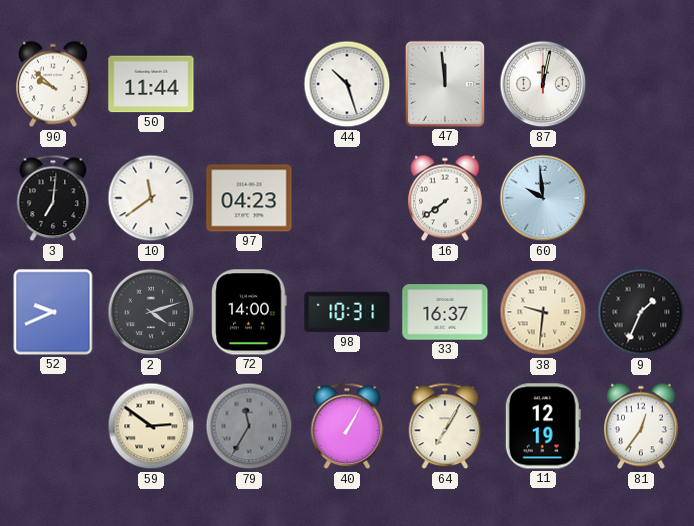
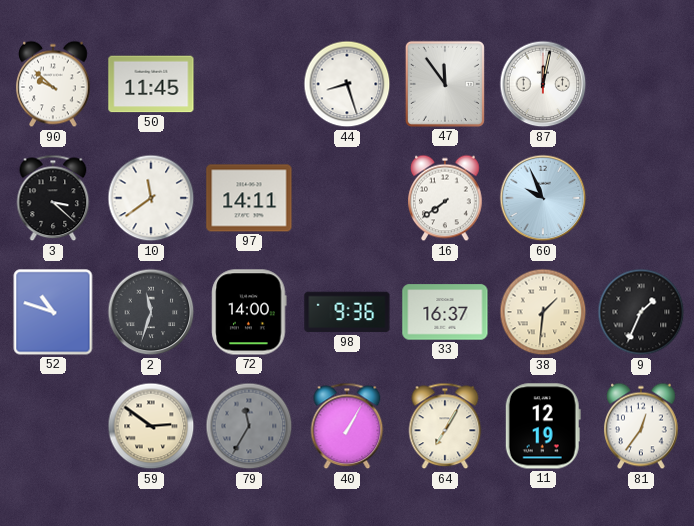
50: 11:44 -> 11:45 (151, 84)
44: 10:27 -> 8:27 (347, 84)
47: 11:59 -> 11:54 (445, 84)
3: 7:01 -> 3:22 (53, 198)
97: 04:23 -> 14:11 (249, 198)
60: 9:59 -> 9:56 (543, 198)
52: 9:41 -> 10:48 (53, 312)
2: 4:12 -> 11:33 (151, 312)
98: 10:31 -> 9:36 (347, 312)
38: 9:31 -> 1:31 (543, 312)
